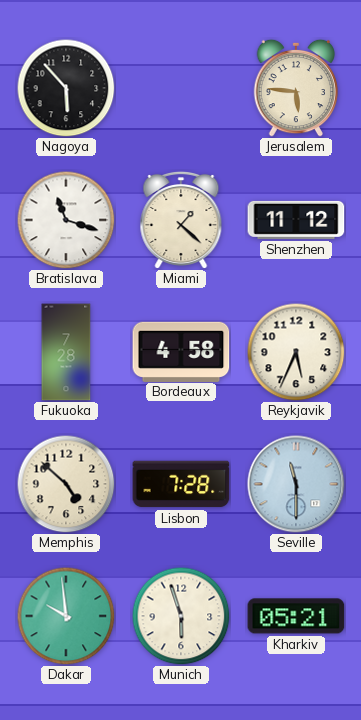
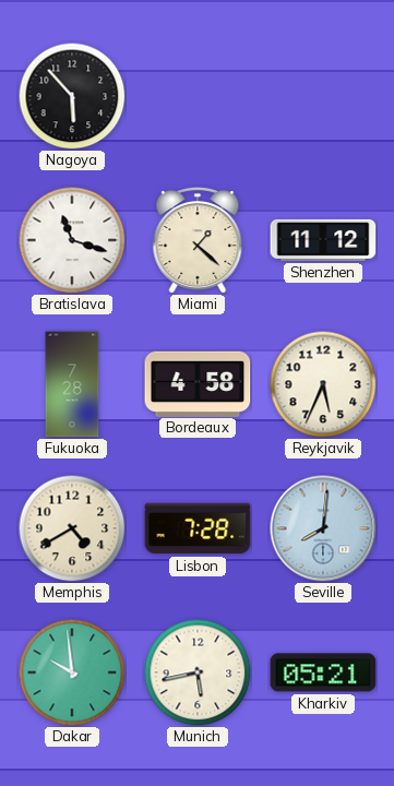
Jerusalem: 5:46 -> none (296, 88)
Memphis: 4:52 -> 4:40 (72, 528)
Seville: 11:30 -> 8:01 (323, 528)
Munich: 5:57 -> 5:43 (198, 672)
